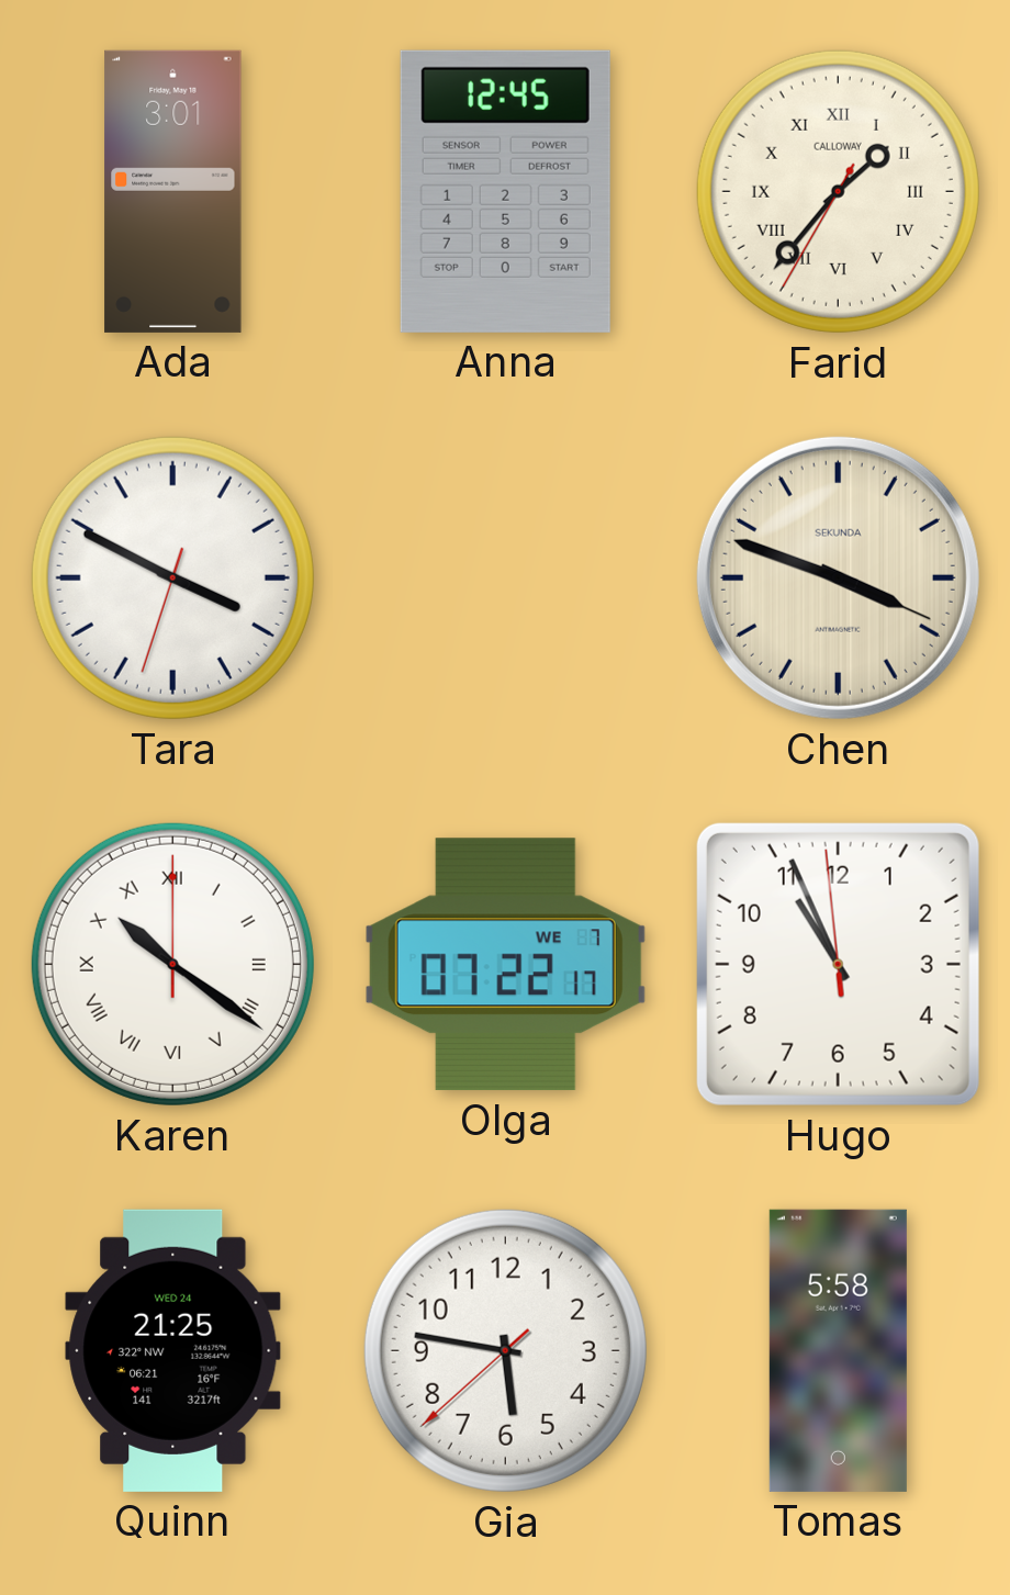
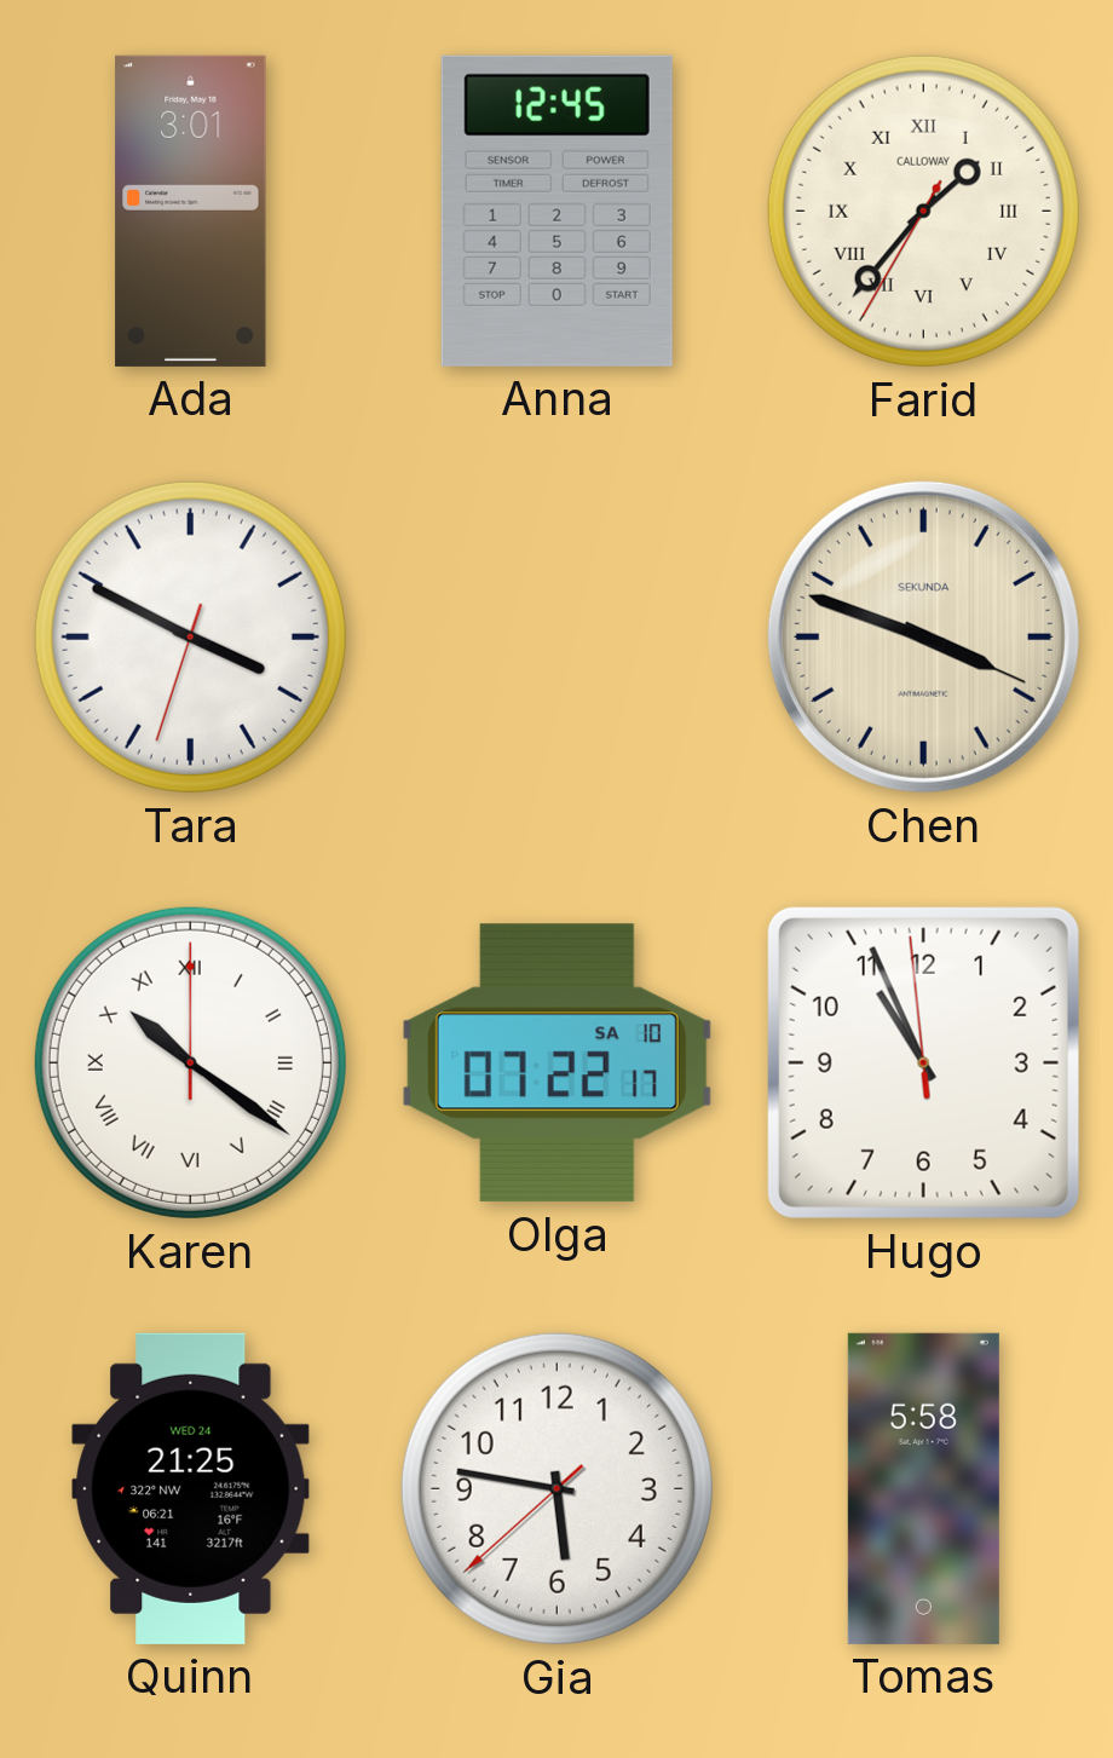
Olga date: WE 7 -> SA 10 (556, 1064)
